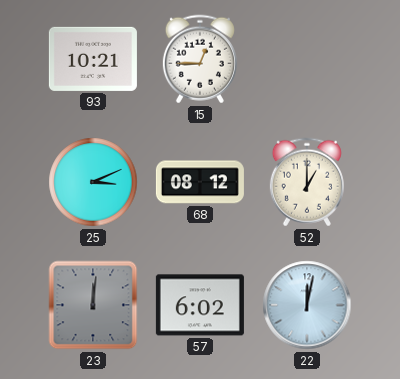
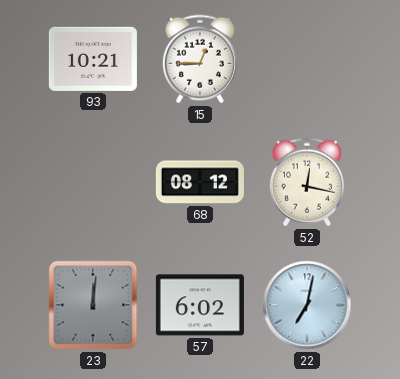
25: 3:11 -> none (93, 182)
52: 1:00 -> 12:17 (307, 182)
22: 12:02 -> 7:02 (307, 305)
